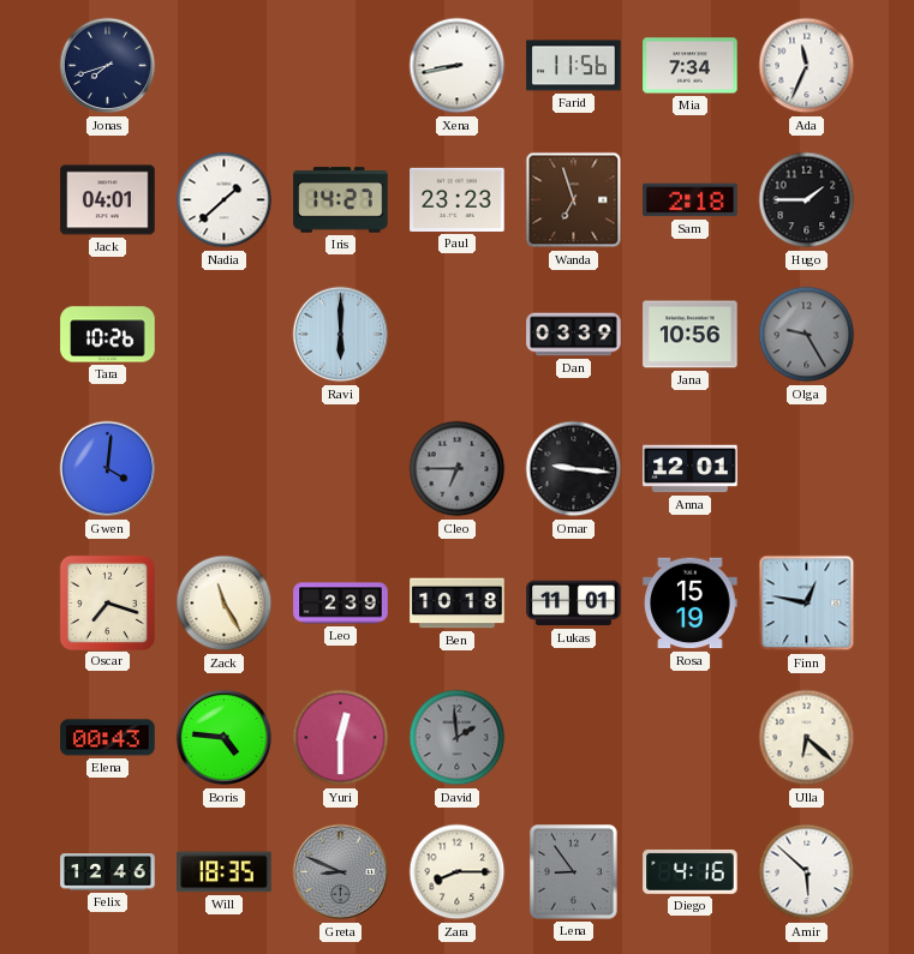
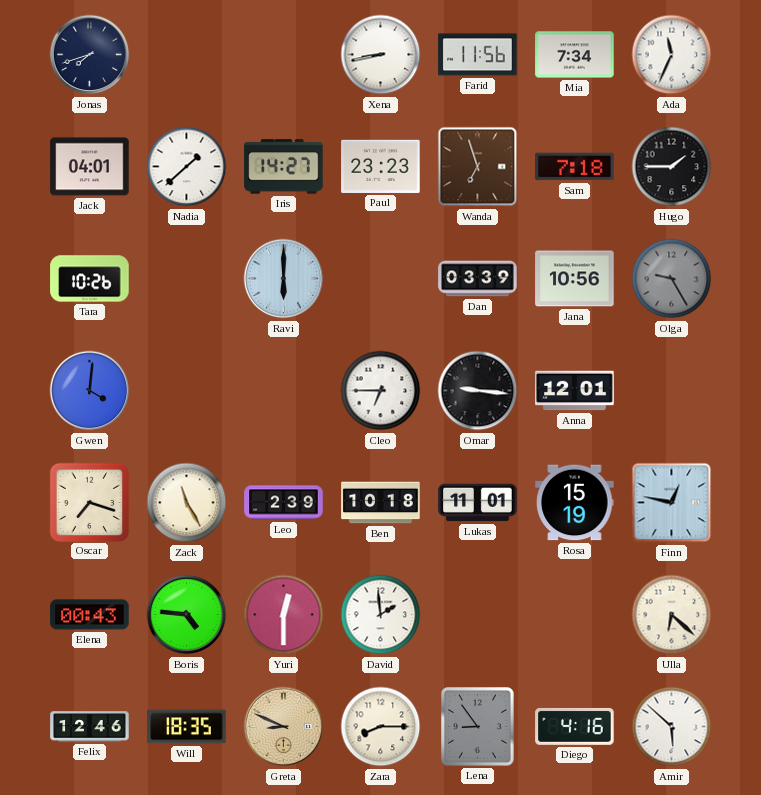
Sam: 2:18 -> 7:18 (575, 167)
Cleo dial: grey -> white (381, 391)
David dial: grey -> white (381, 615)
Greta dial: grey -> champagne (284, 727)
